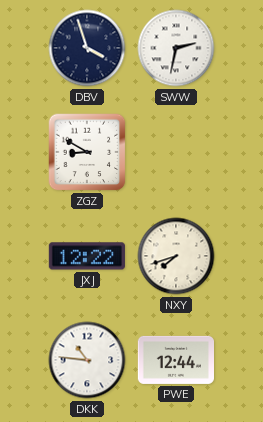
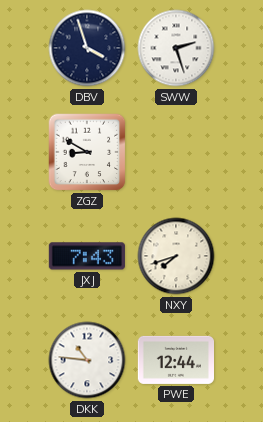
SWW: 2:32 -> 2:27 (176, 48)
JXJ: 12:22 -> 7:43 (87, 256)
